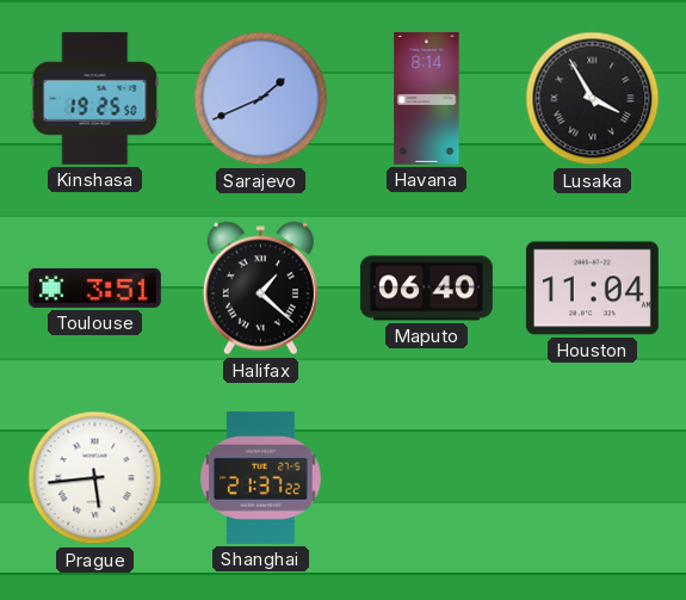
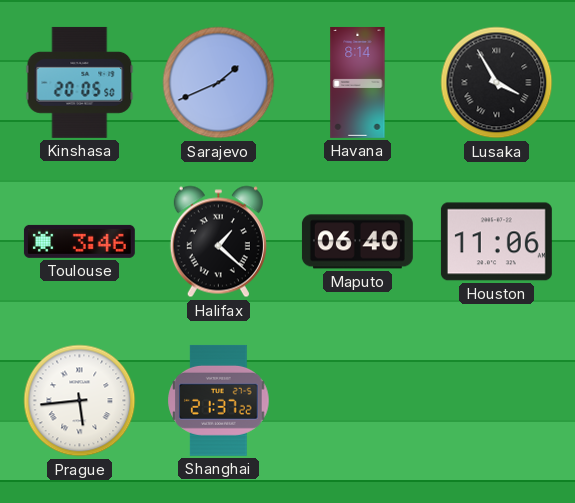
Kinshasa: 19:25 -> 20:05 (80, 82)
Toulouse: 3:51 -> 3:46 (79, 241)
Houston: 11:04 -> 11:06 (496, 242)
